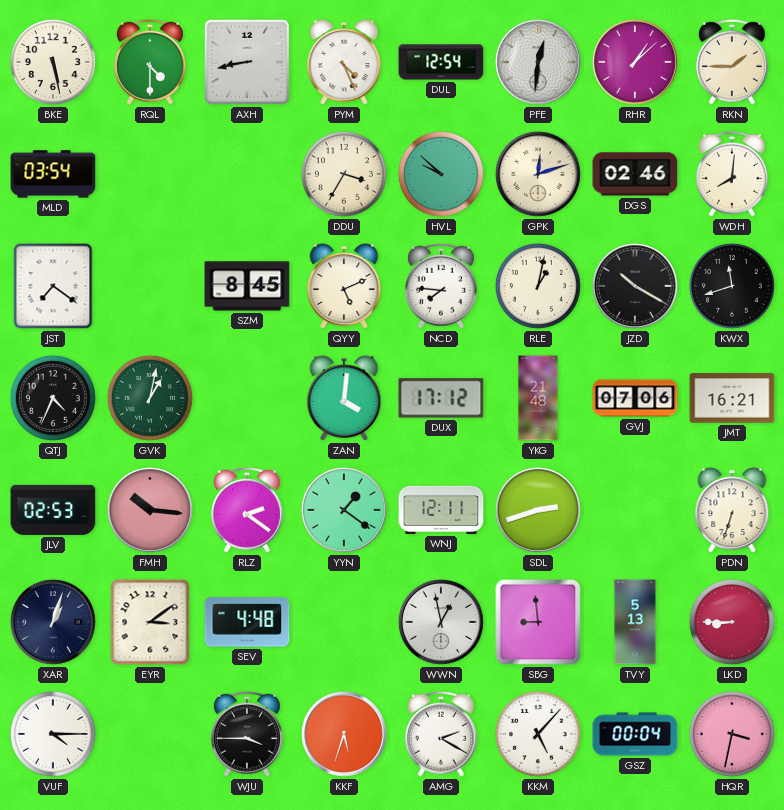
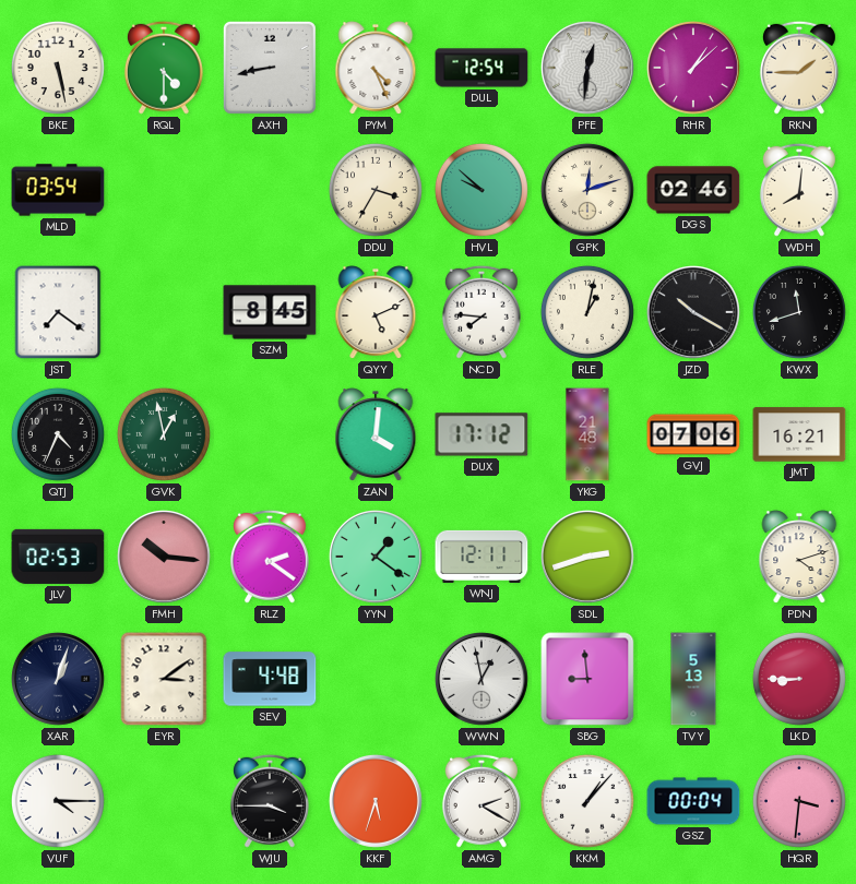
GVK: 1:02 -> 12:58 (164, 434)
PDN: 6:33 -> 4:12 (799, 557)
KKM: 5:07 -> 1:07 (587, 801)
HQR: 3:32 -> 3:31 (799, 801)
